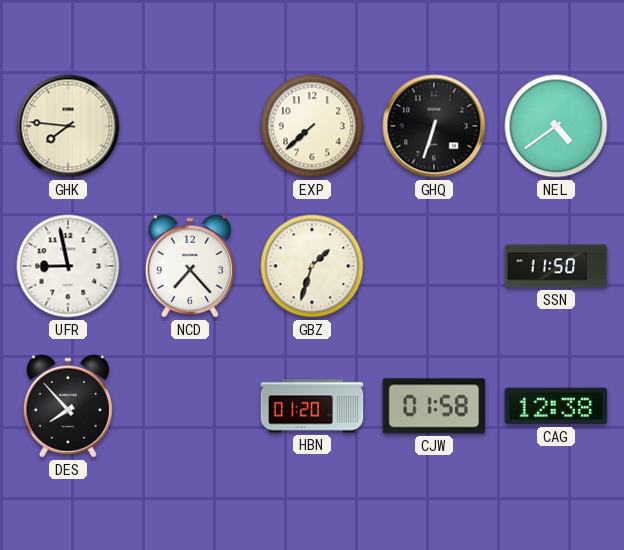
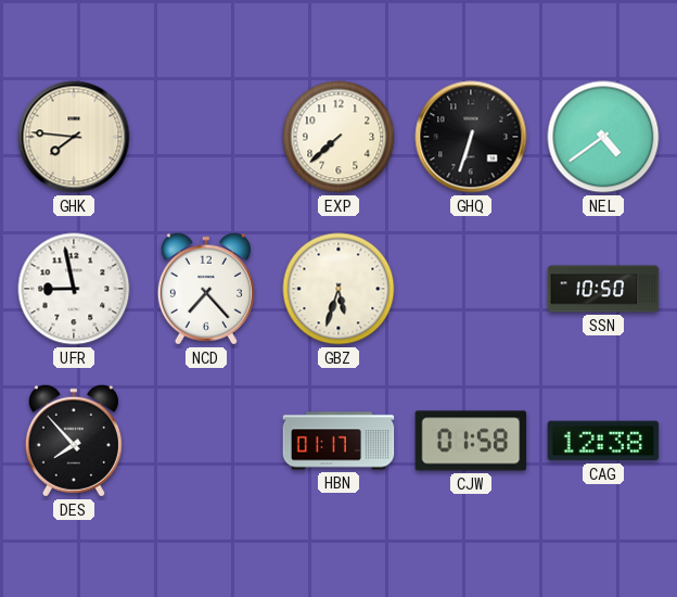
GBZ: 1:33 -> 5:33 (338, 289)
SSN: 11:50 -> 10:50 (603, 289)
HBN: 01:20 -> 01:17 (338, 441)
